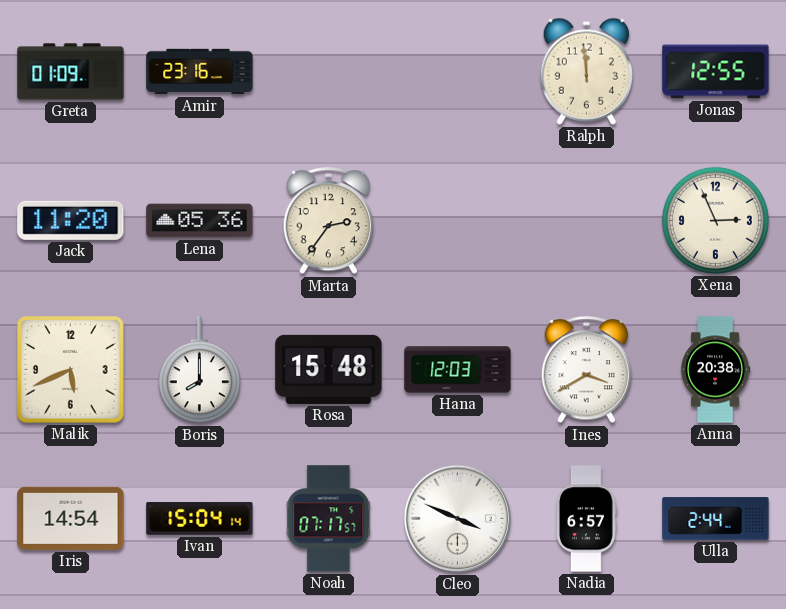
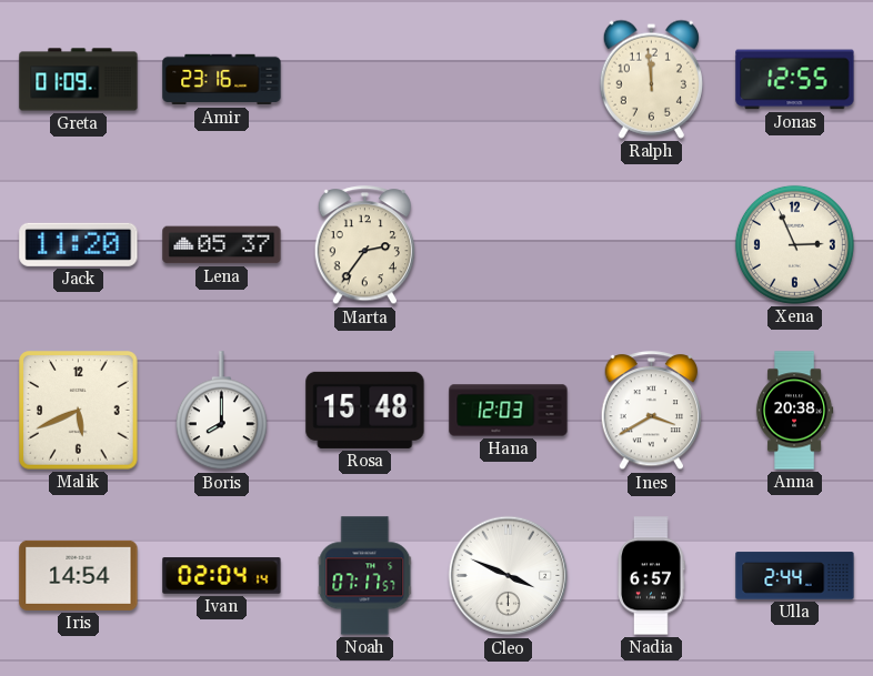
Lena: 05:36 -> 05:37 (222, 245)
Ivan: 15:04 -> 02:04 (222, 576)
